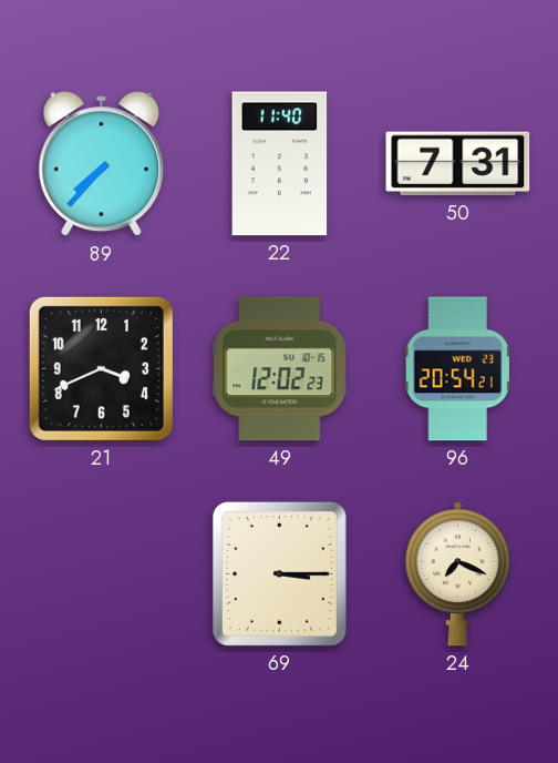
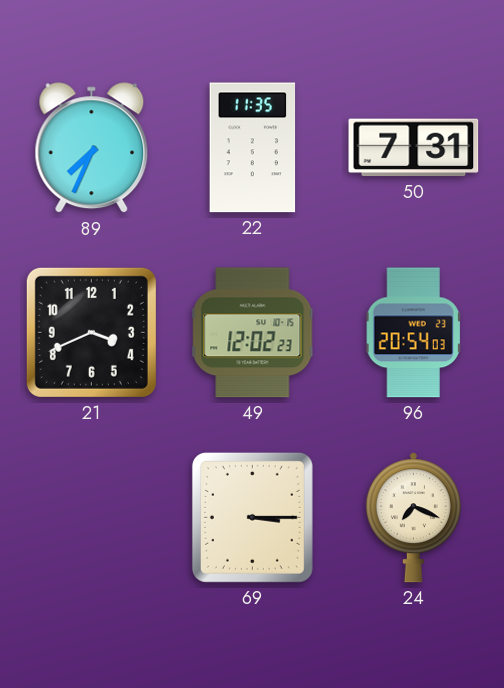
89: 7:37 -> 7:34 (92, 148)
22: 11:40 -> 11:35 (253, 148)
96: 20:54:21 -> 20:54:03 (414, 333)
